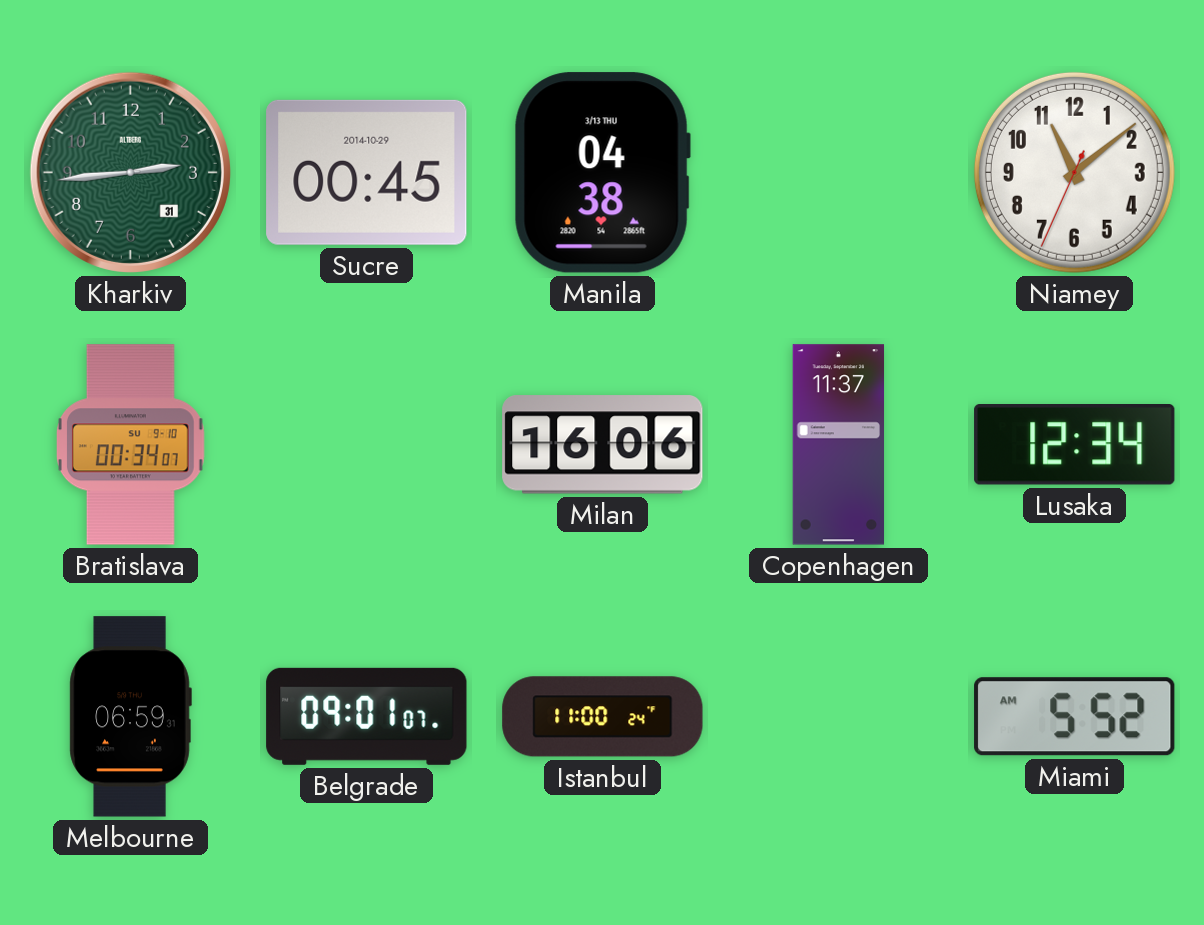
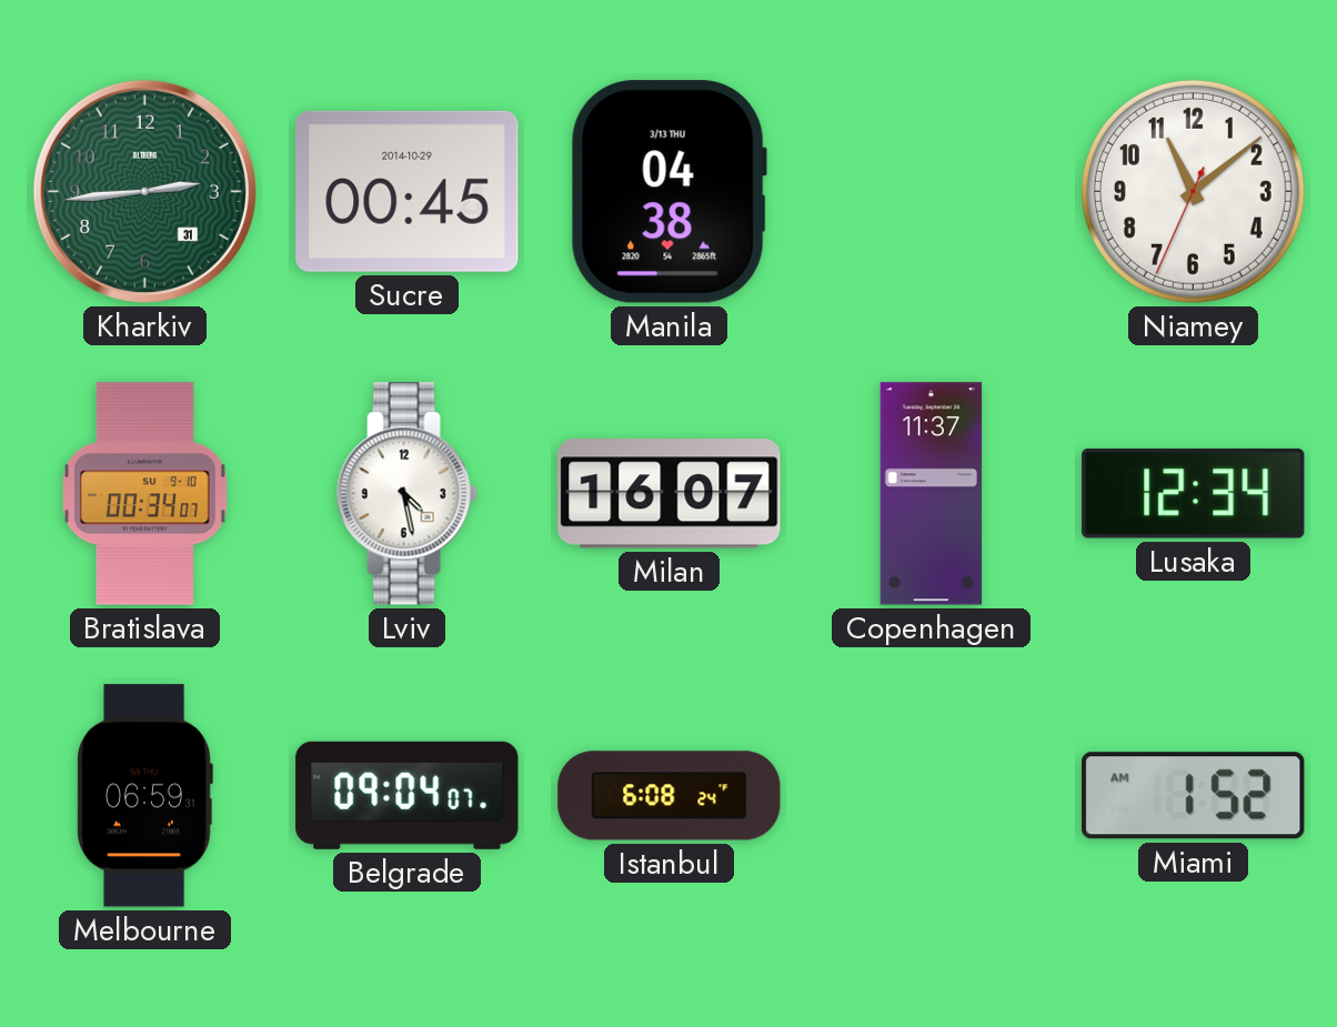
Lviv: none -> 4:28 (406, 494)
Milan: 16:06 -> 16:07 (670, 494)
Belgrade: 09:01 -> 09:04 (408, 795)
Istanbul: 11:00 -> 6:08 (670, 796)
Miami: 5:52 -> 1:52 (1194, 796)
